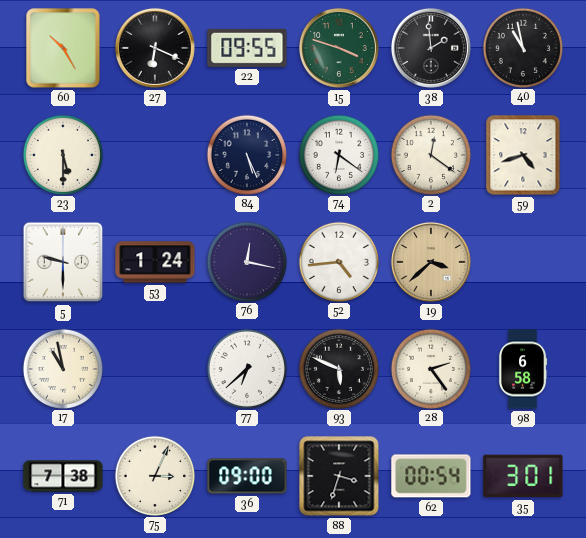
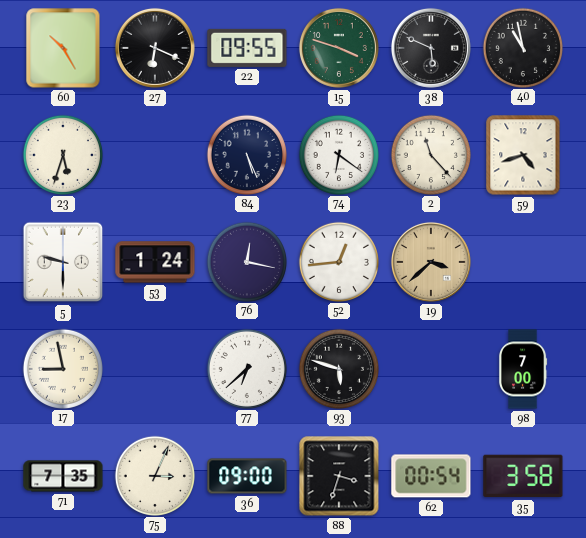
38: 1:59 -> 5:49 (431, 48)
23: 5:30 -> 5:33 (62, 154)
2: 12:21 -> 11:23 (430, 154)
52: 4:44 -> 12:44 (338, 261)
17: 10:58 -> 8:58 (62, 368)
93: 5:49 -> 5:48 (338, 368)
28: 2:24 -> none (430, 368)
98: 6:58 -> 7:00 (523, 369)
71: 7:38 -> 7:35 (63, 476)
35: 3:01 -> 3:58 (523, 476)
